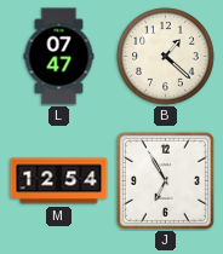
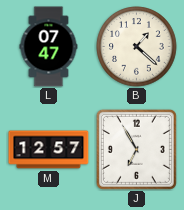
M: 12:54 -> 12:57 (49, 150)
